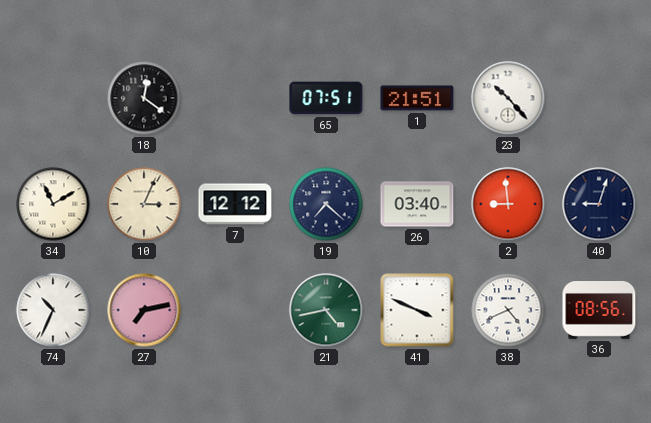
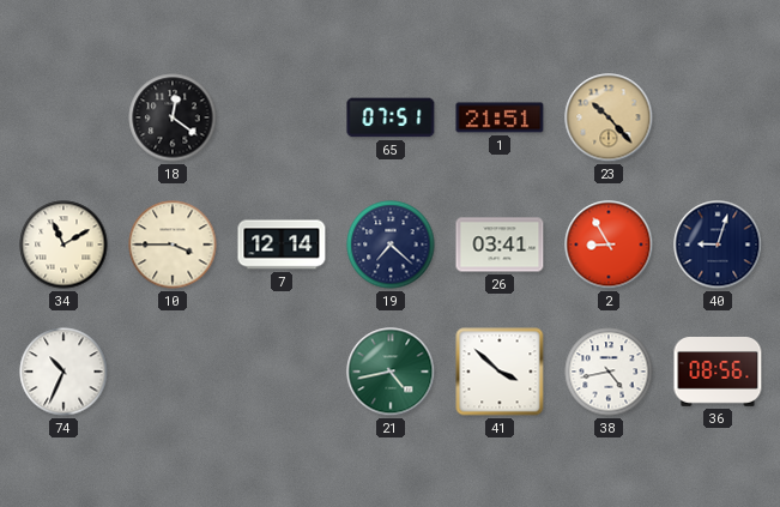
23 dial: white -> champagne (609, 117)
10: 3:04 -> 3:45 (173, 245)
7: 12:12 -> 12:14 (282, 245)
26: 03:40 -> 03:41 (500, 245)
2: 8:59 -> 8:55 (609, 245)
27: 7:13 -> none (144, 310)
41: 3:49 -> 3:52 (500, 372)
38: 4:41 -> 4:43 (609, 372)
